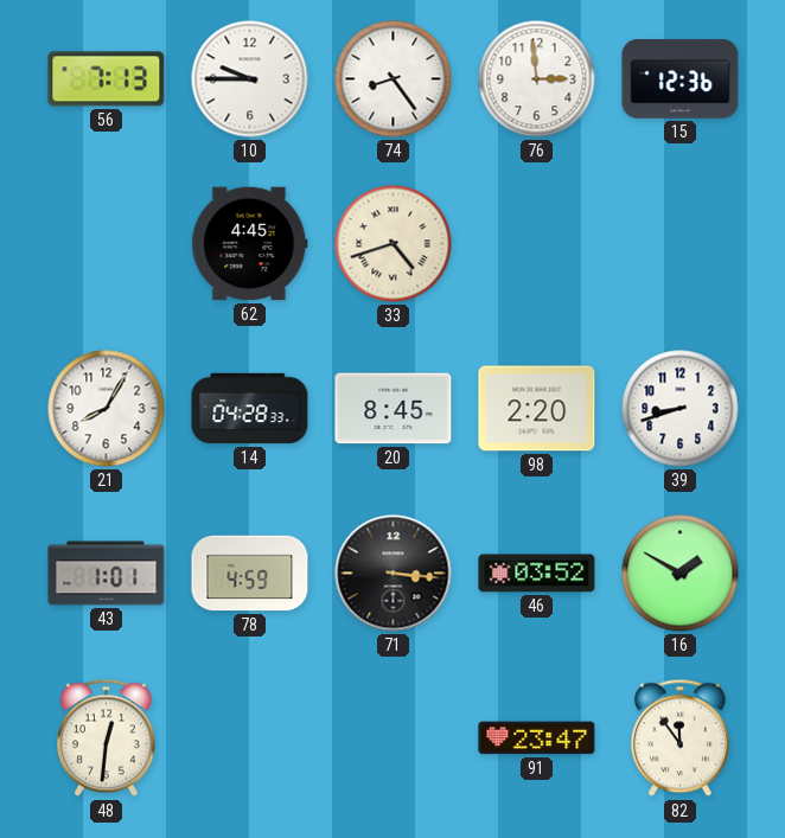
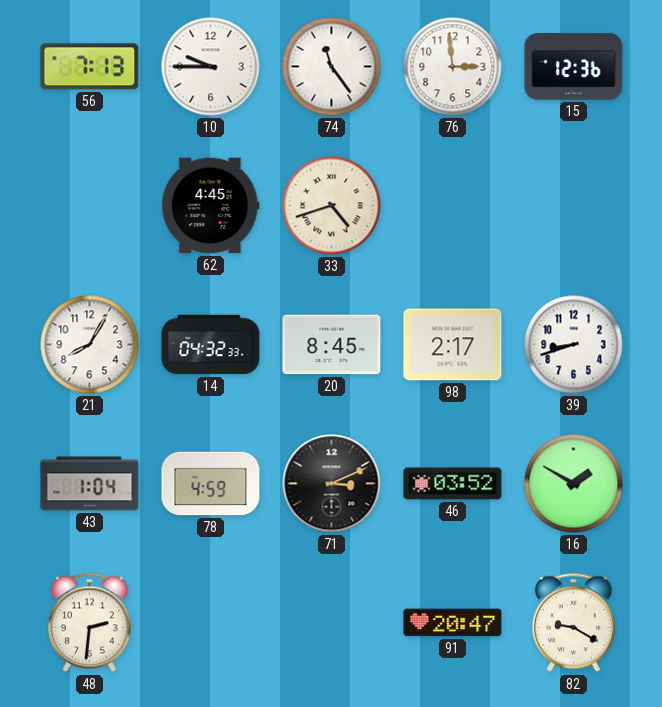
74: 8:24 -> 11:24 (332, 67)
14: 04:28 -> 04:32 (211, 345)
98: 2:20 -> 2:17 (453, 345)
43: 1:01 -> 1:04 (90, 484)
71: 3:16 -> 3:11 (332, 484)
48: 12:31 -> 2:31 (89, 623)
91: 23:47 -> 20:47 (453, 623)
82: 11:54 -> 9:20 (573, 623)
